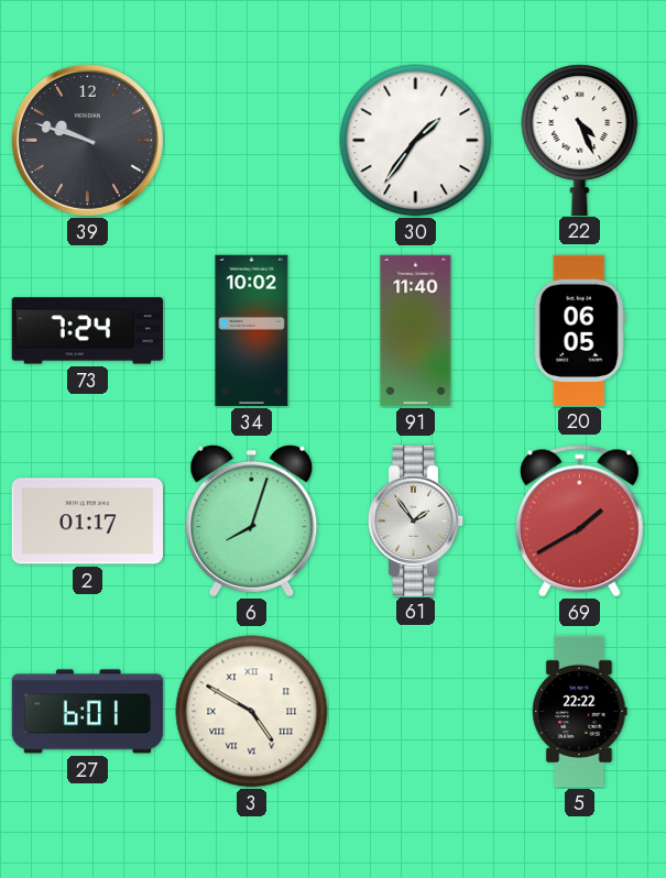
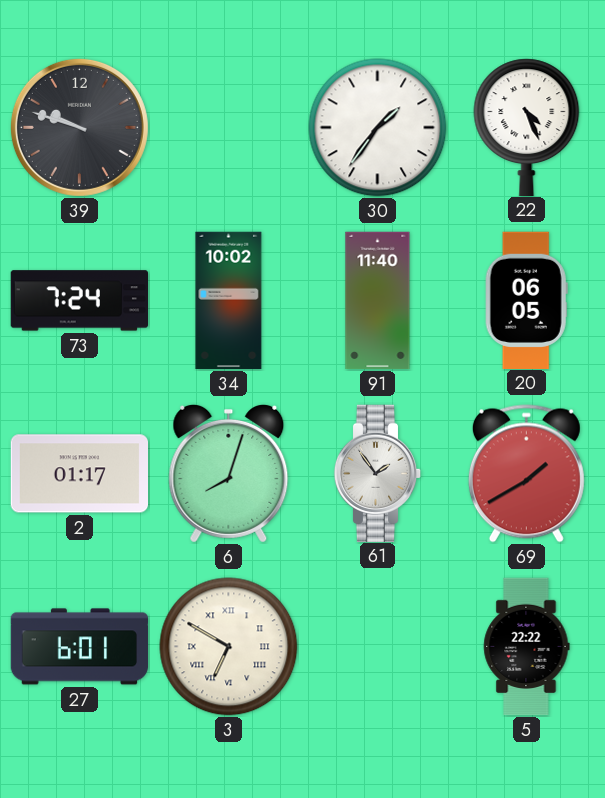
3: 4:50 -> 6:50 (229, 647)
